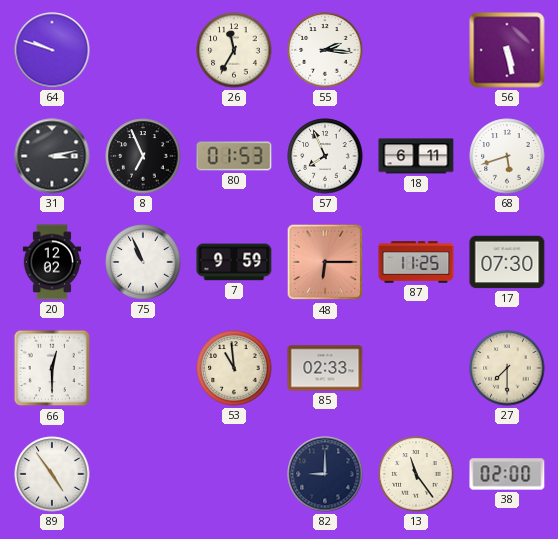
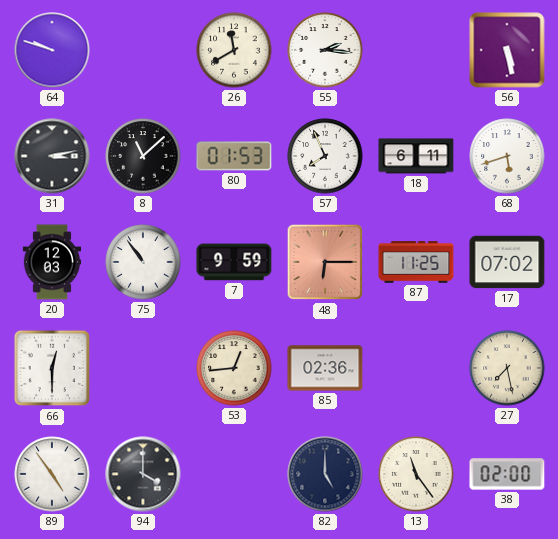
26: 11:35 -> 11:40 (234, 50)
8: 6:56 -> 11:08 (143, 156)
20: 12:02 -> 12:03 (52, 262)
75: 10:56 -> 10:54 (143, 262)
17: 07:30 -> 07:02 (507, 262)
53: 10:59 -> 12:44 (234, 368)
85: 02:33 -> 02:36 (325, 368)
27: 7:30 -> 7:28 (507, 368)
94: none -> 4:00 (143, 474)
82: 9:00 -> 5:00 (325, 474)
